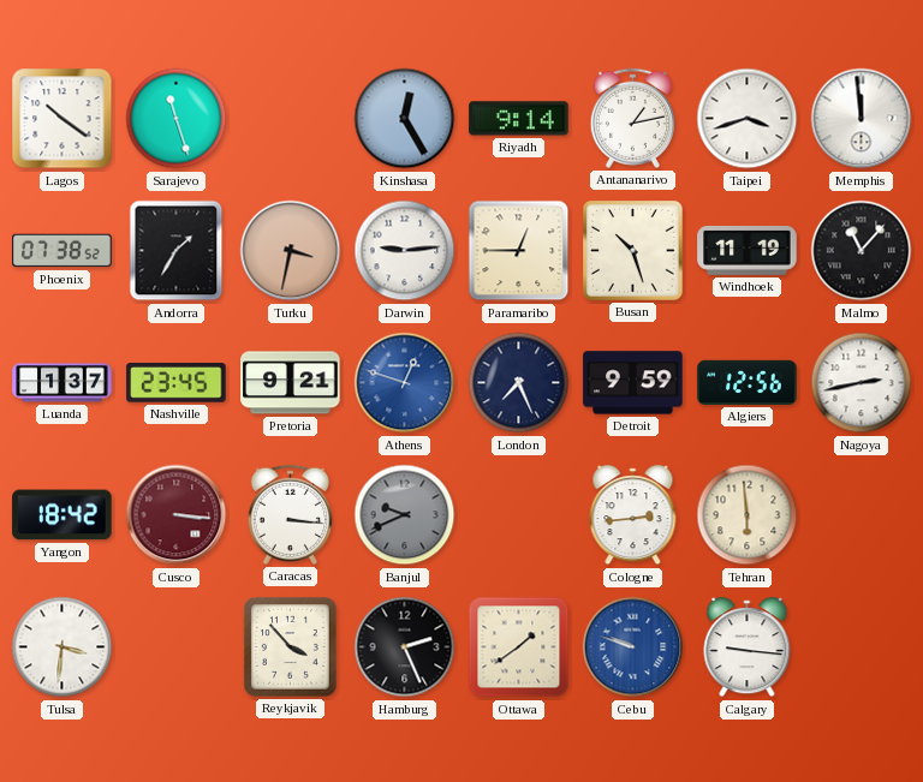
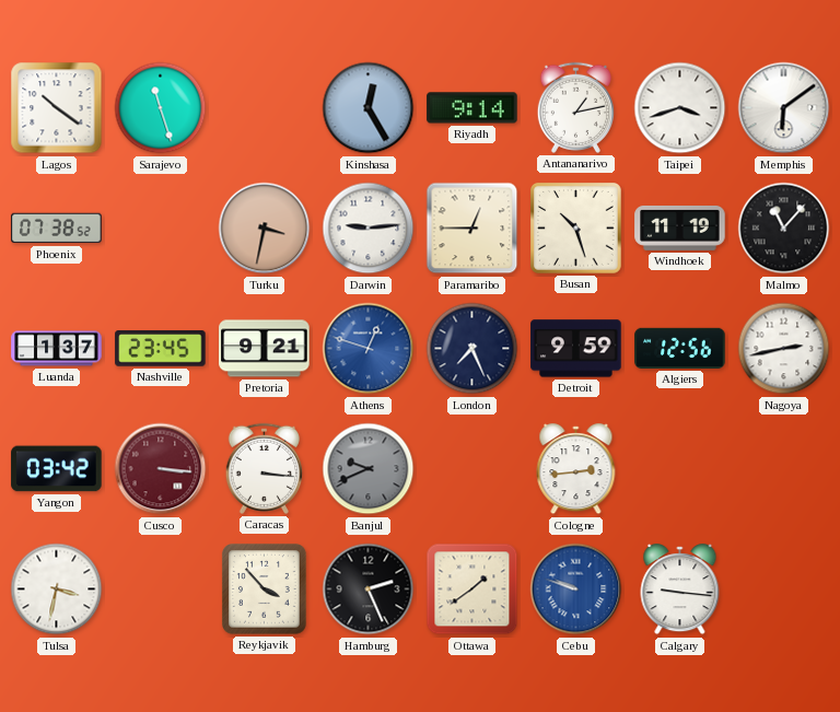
Memphis: 11:59 -> 6:09 (784, 108)
Andorra: 1:35 -> none (177, 251)
Yangon: 18:42 -> 03:42 (57, 469)
Tehran: 5:59 -> none (748, 515)
Tulsa: 3:31 -> 3:32 (57, 590)
